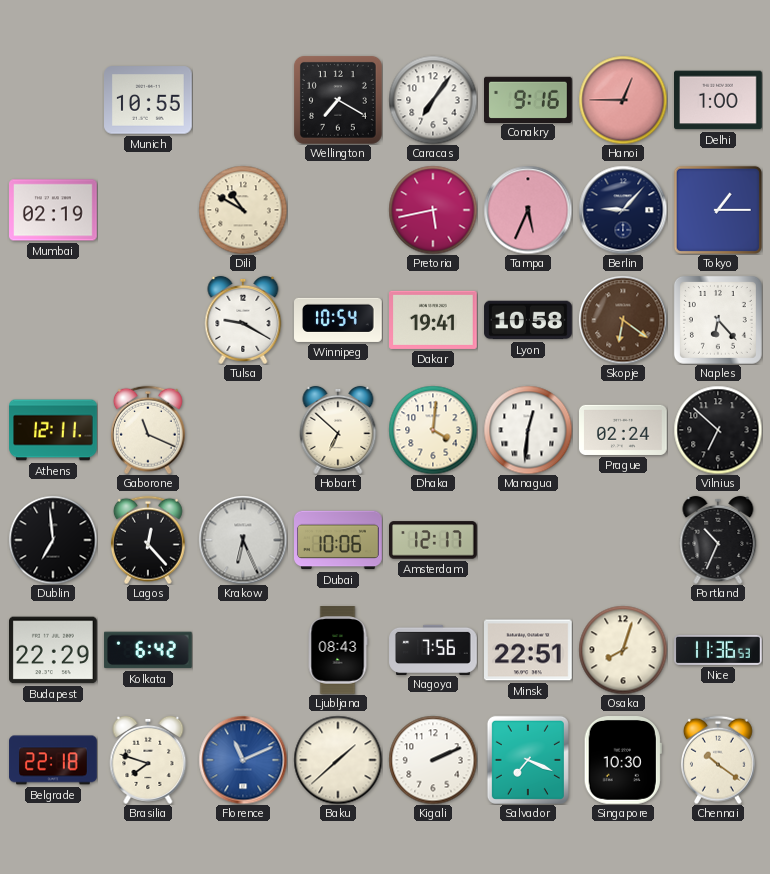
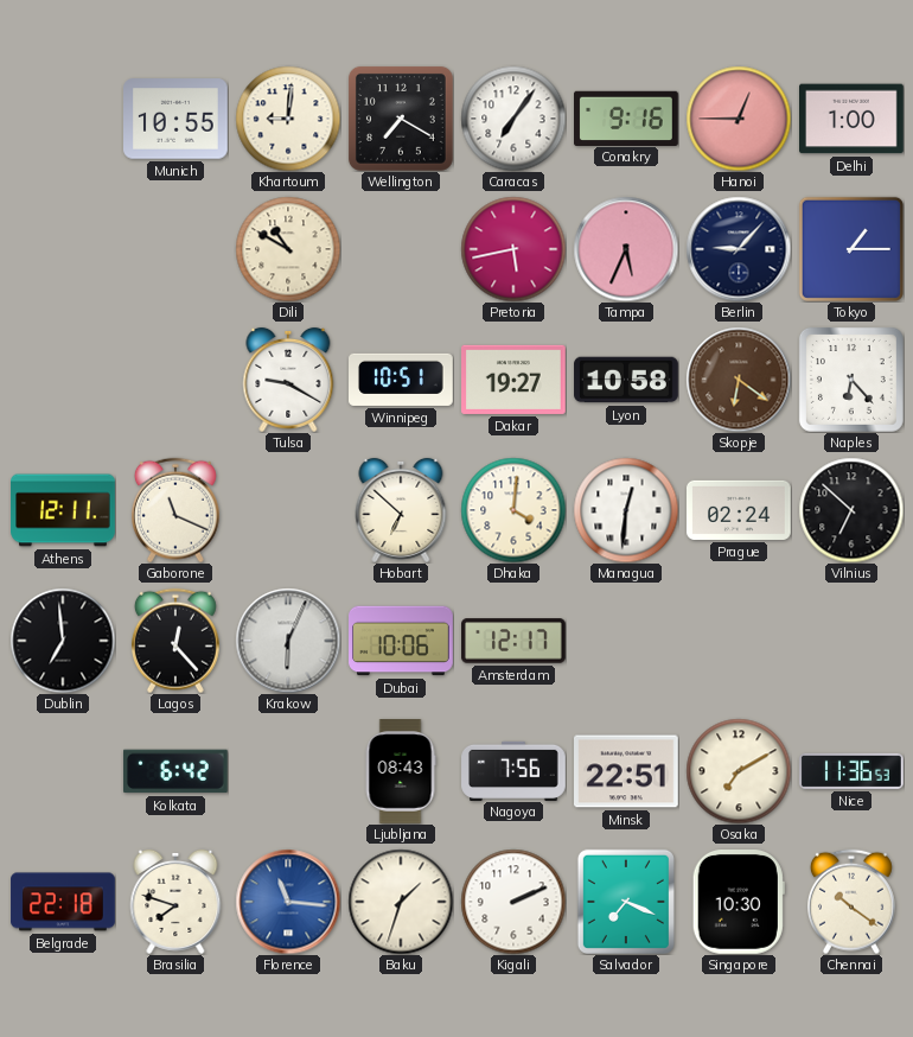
Khartoum: none -> 9:01 (288, 119)
Mumbai: 02:19 -> none (54, 210)
Winnipeg: 10:54 -> 10:51 (402, 380)
Dakar: 19:41 -> 19:27 (515, 380)
Krakow: 6:26 -> 6:04 (288, 641)
Portland: 10:34 -> none (718, 540)
Budapest: 22:29 -> none (54, 650)
Osaka: 8:03 -> 7:10 (739, 771)
Florence: 11:11 -> 11:16 (288, 902)
Baku: 1:38 -> 1:33 (401, 902)
